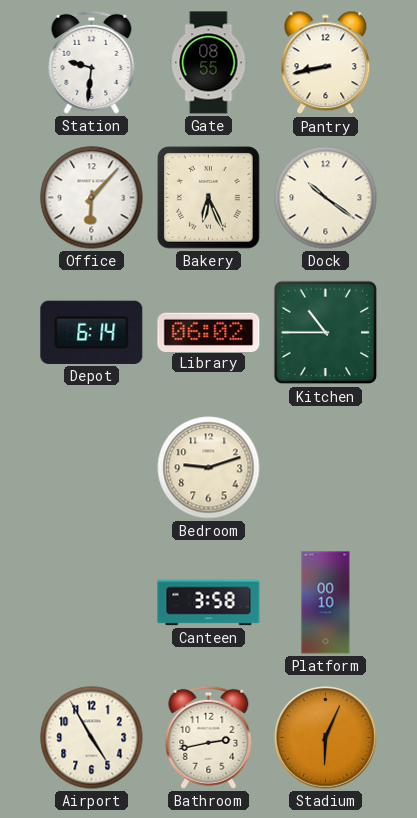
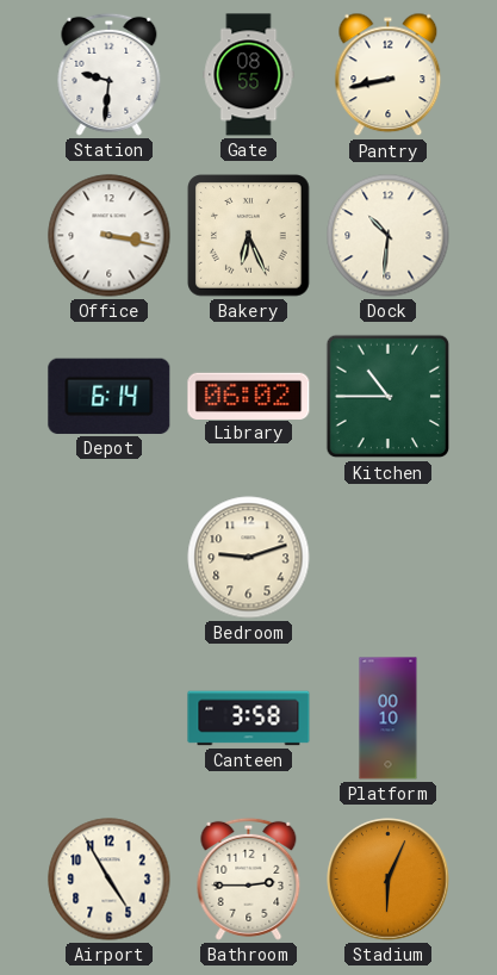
Office: 6:07 -> 3:17 (110, 236)
Dock: 10:21 -> 10:31 (389, 236)
Bathroom: 2:43 -> 2:45 (249, 878)
